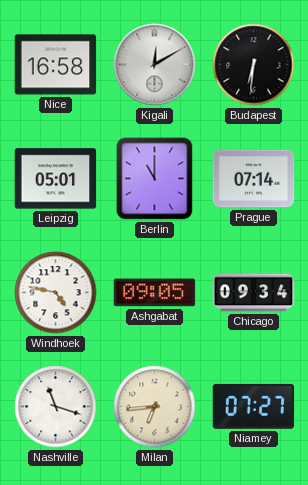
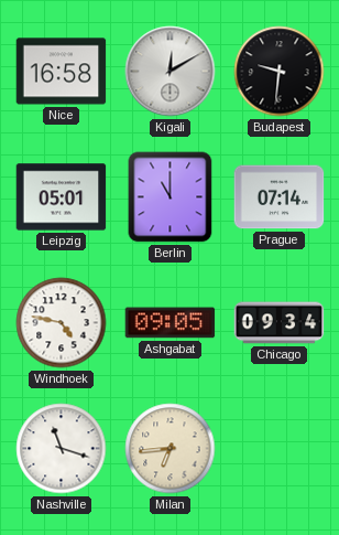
Budapest: 6:31 -> 9:31 (280, 72)
Niamey: 07:27 -> none (254, 406)
